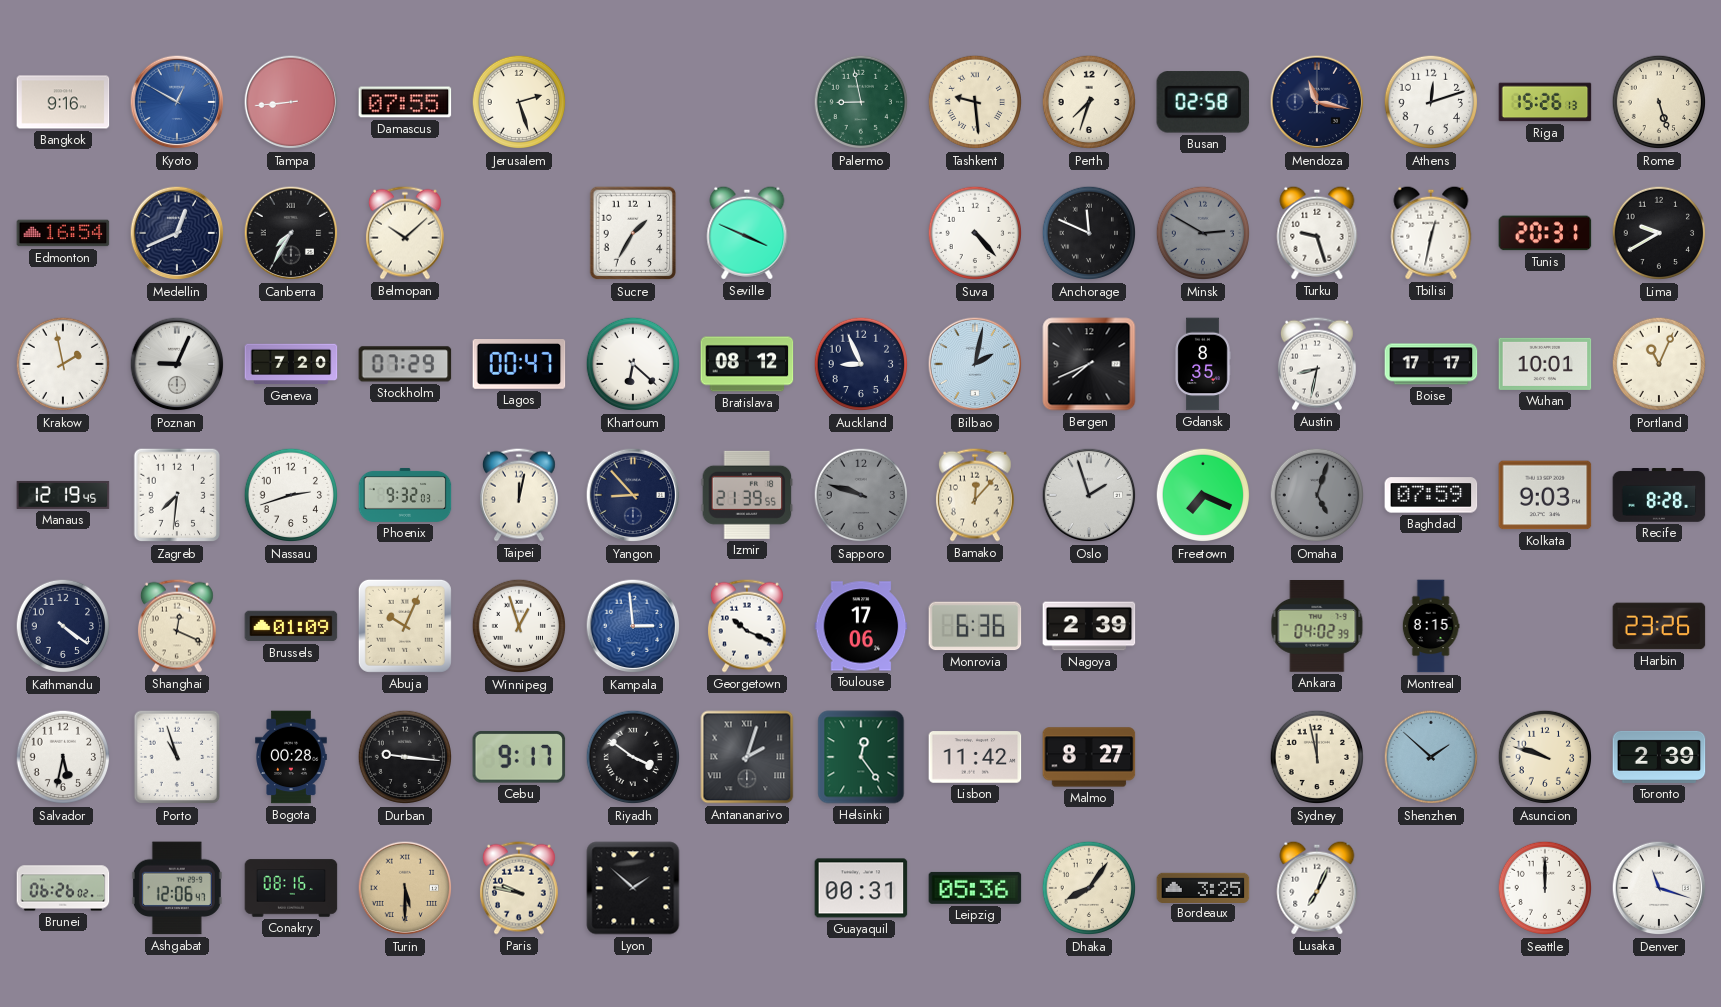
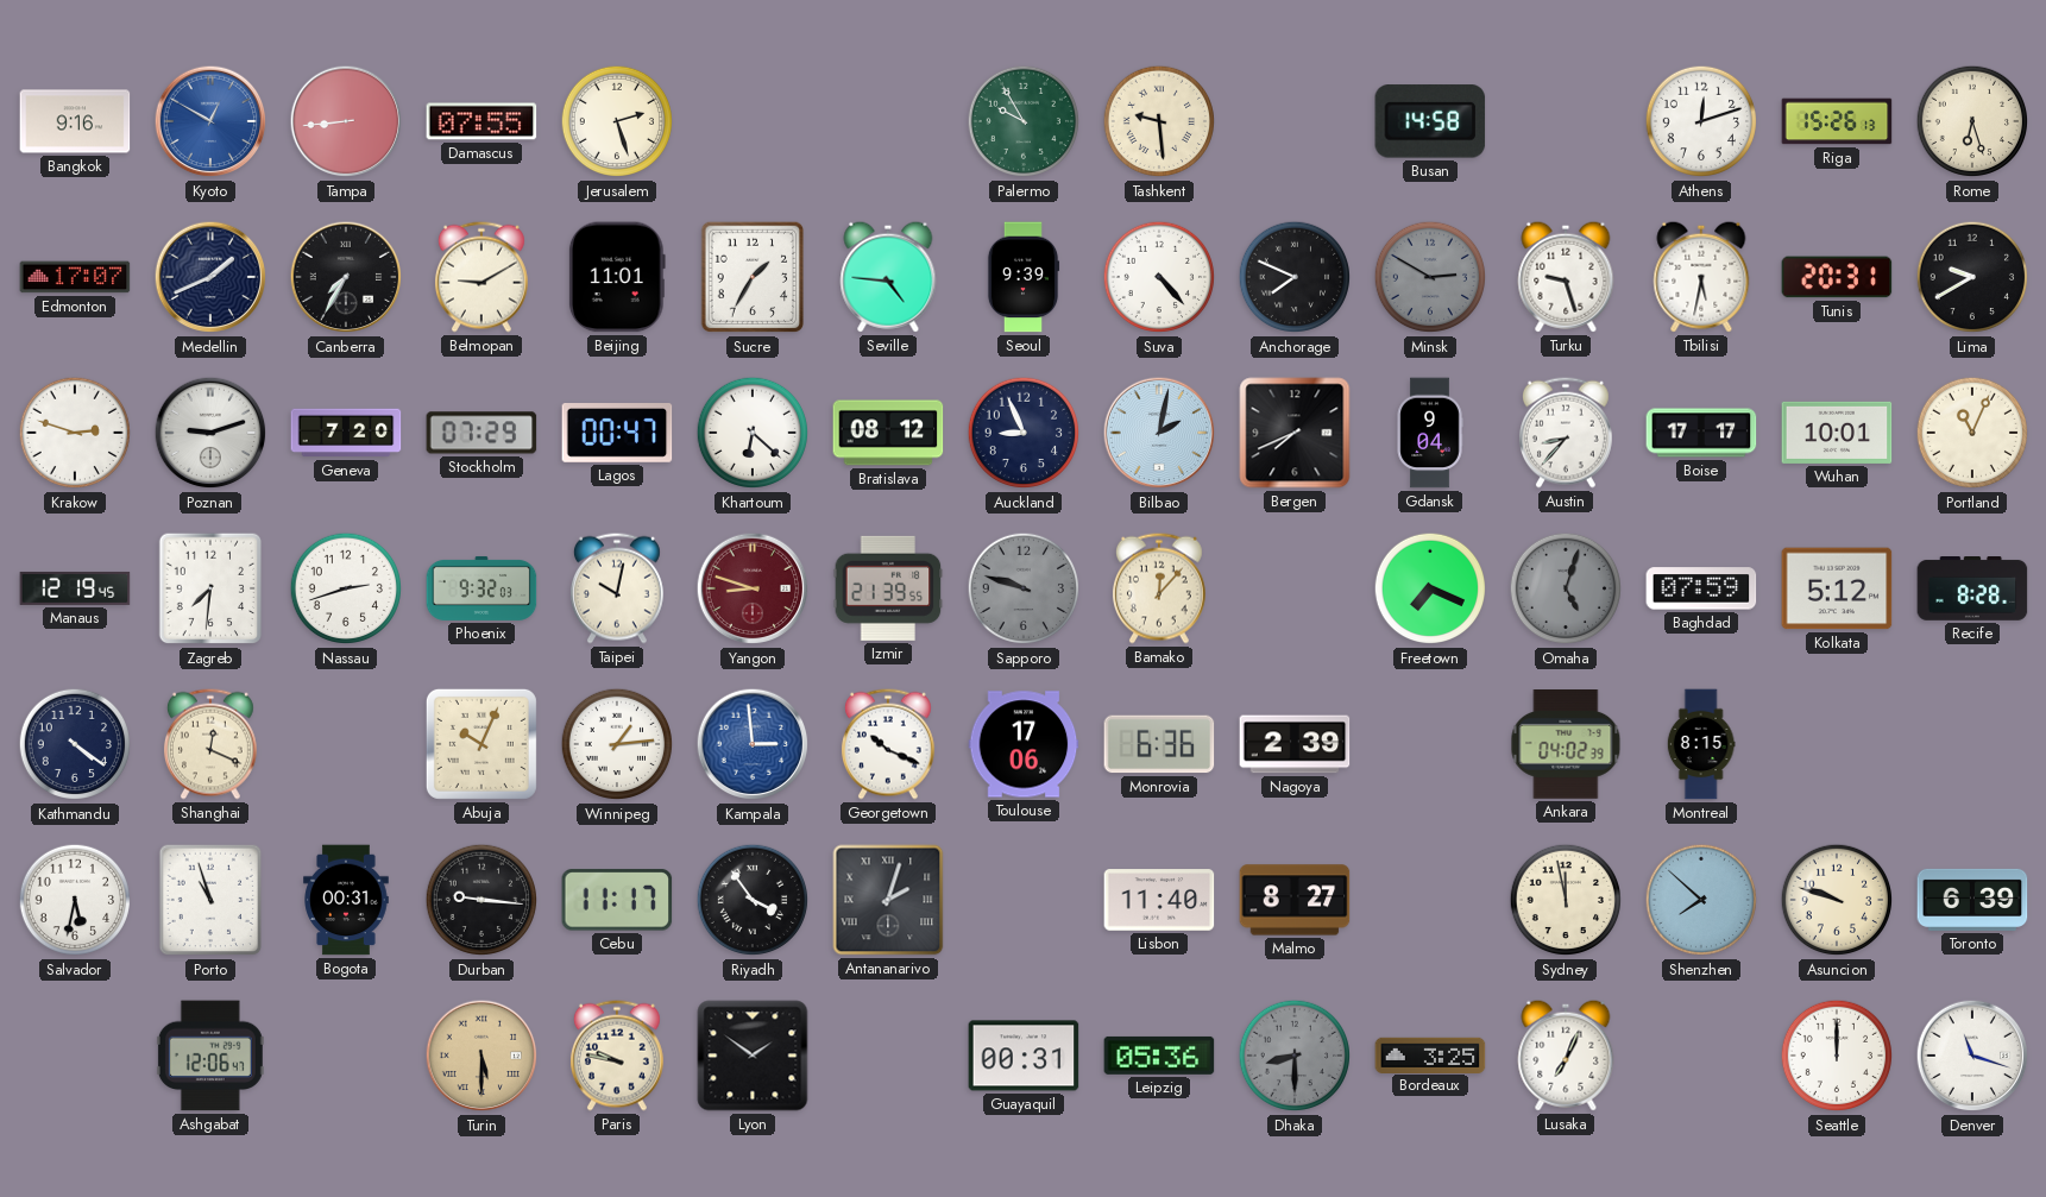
Palermo: 8:58 -> 9:55 (1024, 121)
Perth: 7:33 -> none (1089, 102)
Busan: 02:58 -> 14:58 (1430, 121)
Mendoza: 11:17 -> none (1317, 102)
Rome: 5:27 -> 6:27 (1972, 121)
Edmonton: 16:54 -> 17:07 (75, 277)
Medellin: 12:41 -> 1:41 (210, 277)
Belmopan: 10:08 -> 9:10 (481, 277)
Beijing: none -> 11:01 (617, 277)
Seville: 3:49 -> 4:46 (888, 277)
Seoul: none -> 9:39 (1024, 277)
Anchorage: 11:49 -> 7:49 (1295, 277)
Tbilisi: 12:32 -> 5:32 (1701, 277)
Krakow: 1:58 -> 2:48 (75, 433)
Poznan: 9:04 -> 9:12 (210, 433)
Gdansk: 8:35 -> 9:04 (1430, 433)
Austin: 8:32 -> 8:37 (1566, 433)
Taipei: 12:02 -> 10:02 (617, 588)
Yangon: 8:53 -> 8:48 (753, 588)
Yangon dial: navy -> burgundy (753, 588)
Oslo: 1:57 -> none (1089, 495)
Kolkata: 9:03 -> 5:12 (1837, 588)
Brussels: 01:09 -> none (291, 626)
Winnipeg: 12:57 -> 1:14 (617, 744)
Harbin: 23:26 -> none (1659, 626)
Bogota: 00:28 -> 00:31 (346, 900)
Cebu: 9:17 -> 11:17 (617, 900)
Riyadh: 3:51 -> 3:54 (753, 900)
Helsinki: 12:24 -> none (861, 757)
Lisbon: 11:42 -> 11:40 (1159, 900)
Shenzhen: 1:52 -> 7:52 (1701, 900)
Toronto: 2:39 -> 6:39 (1972, 900)
Brunei: 06:26 -> none (63, 888)
Conakry: 08:16 -> none (291, 888)
Lyon: 1:52 -> 1:51 (753, 1056)
Dhaka: 8:06 -> 8:30 (1295, 1056)
Dhaka dial: cream -> grey (1295, 1056)
